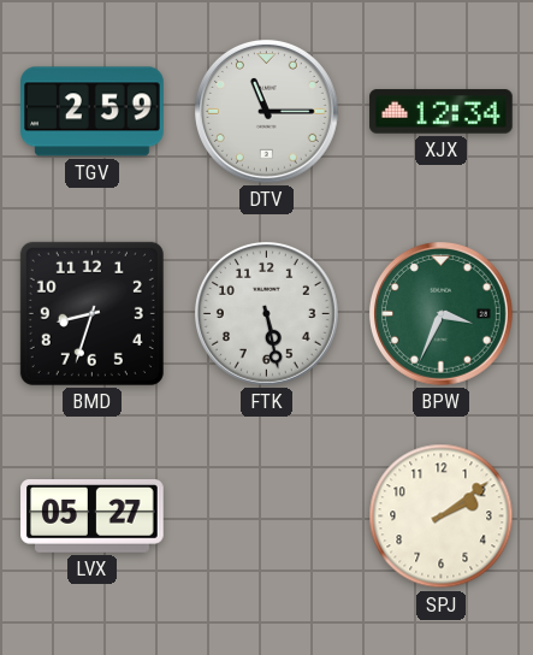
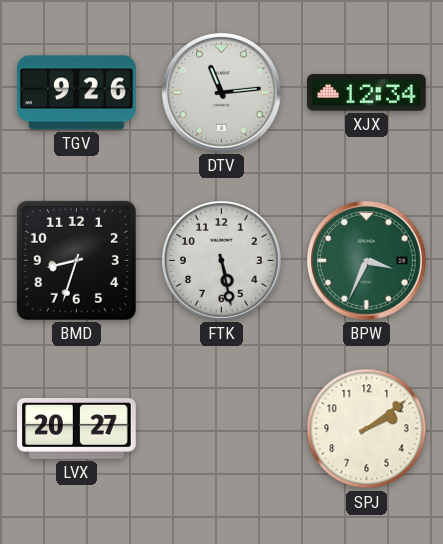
TGV: 2:59 -> 9:26 (77, 93)
DTV: 11:15 -> 11:14 (221, 92)
LVX: 05:27 -> 20:27 (77, 429)
